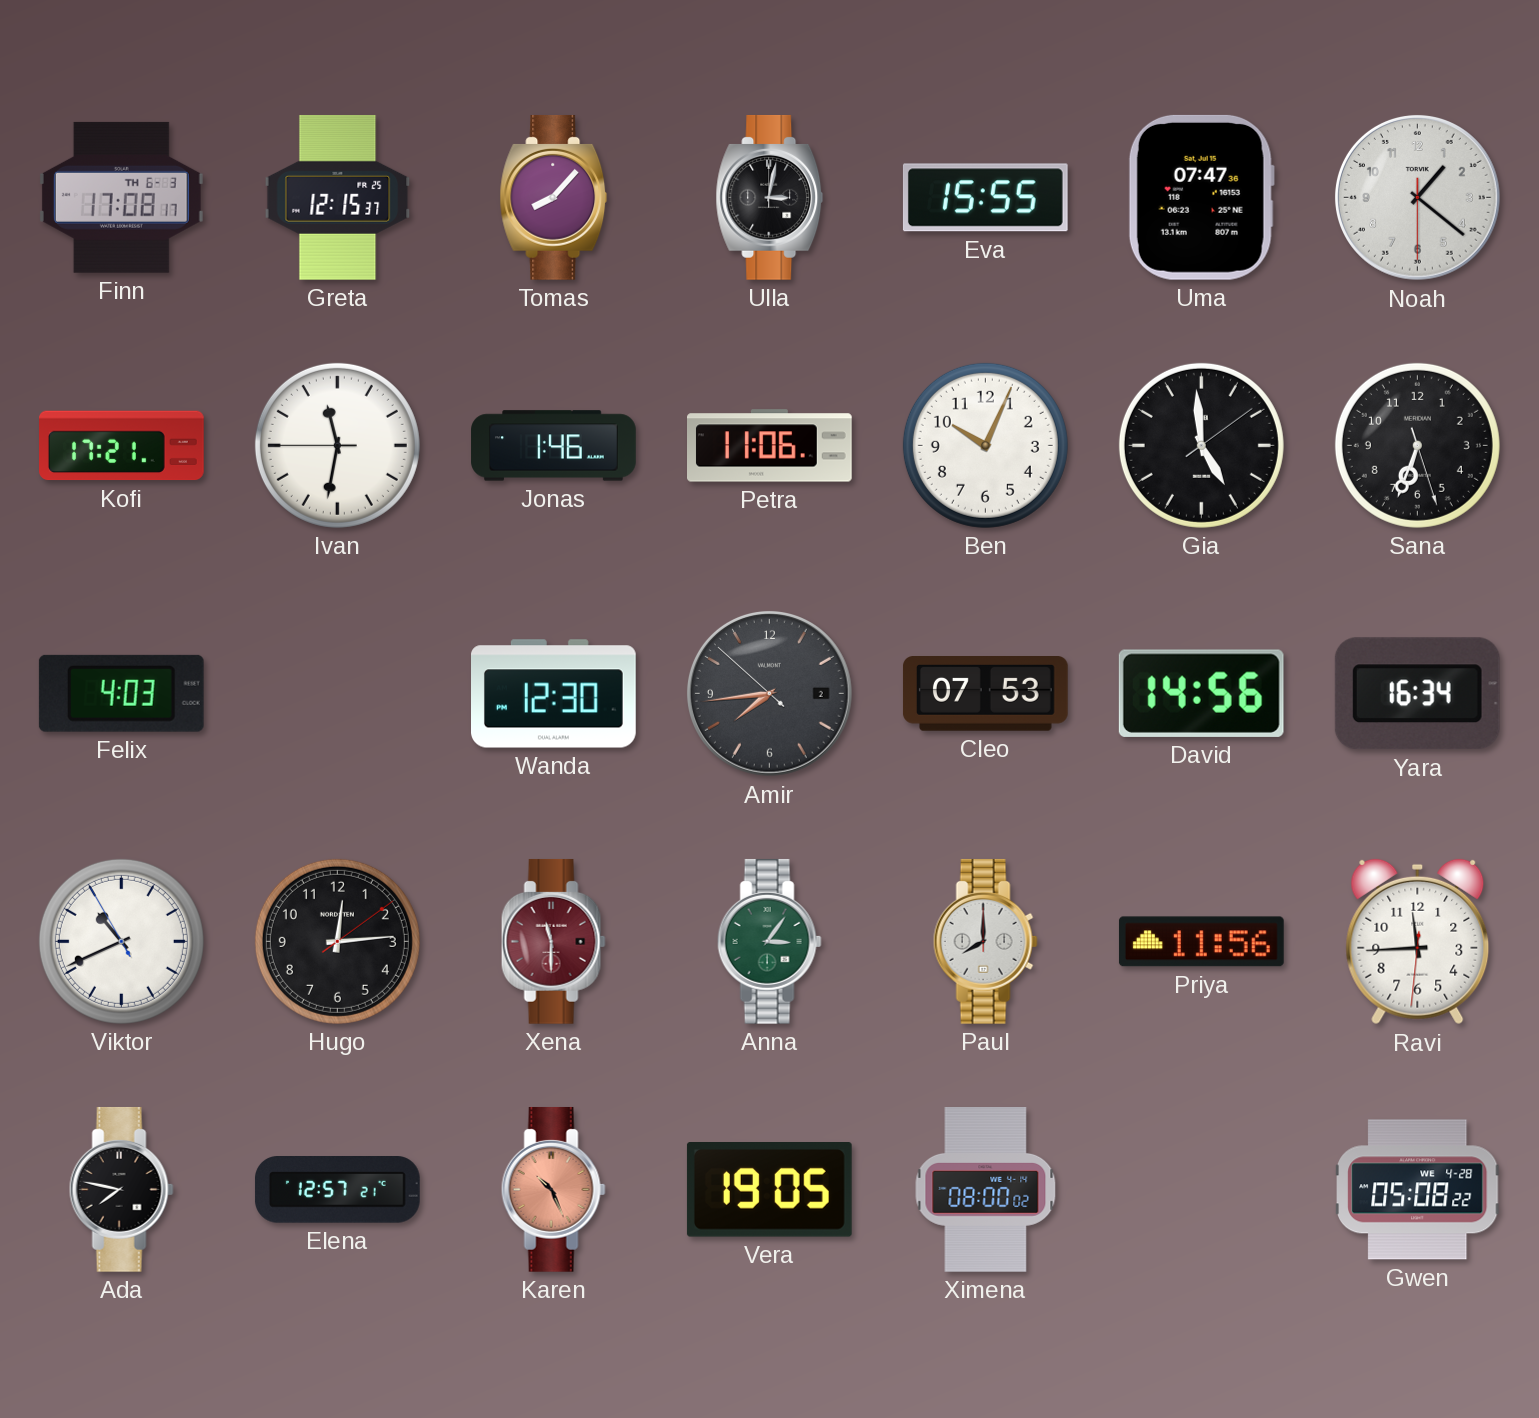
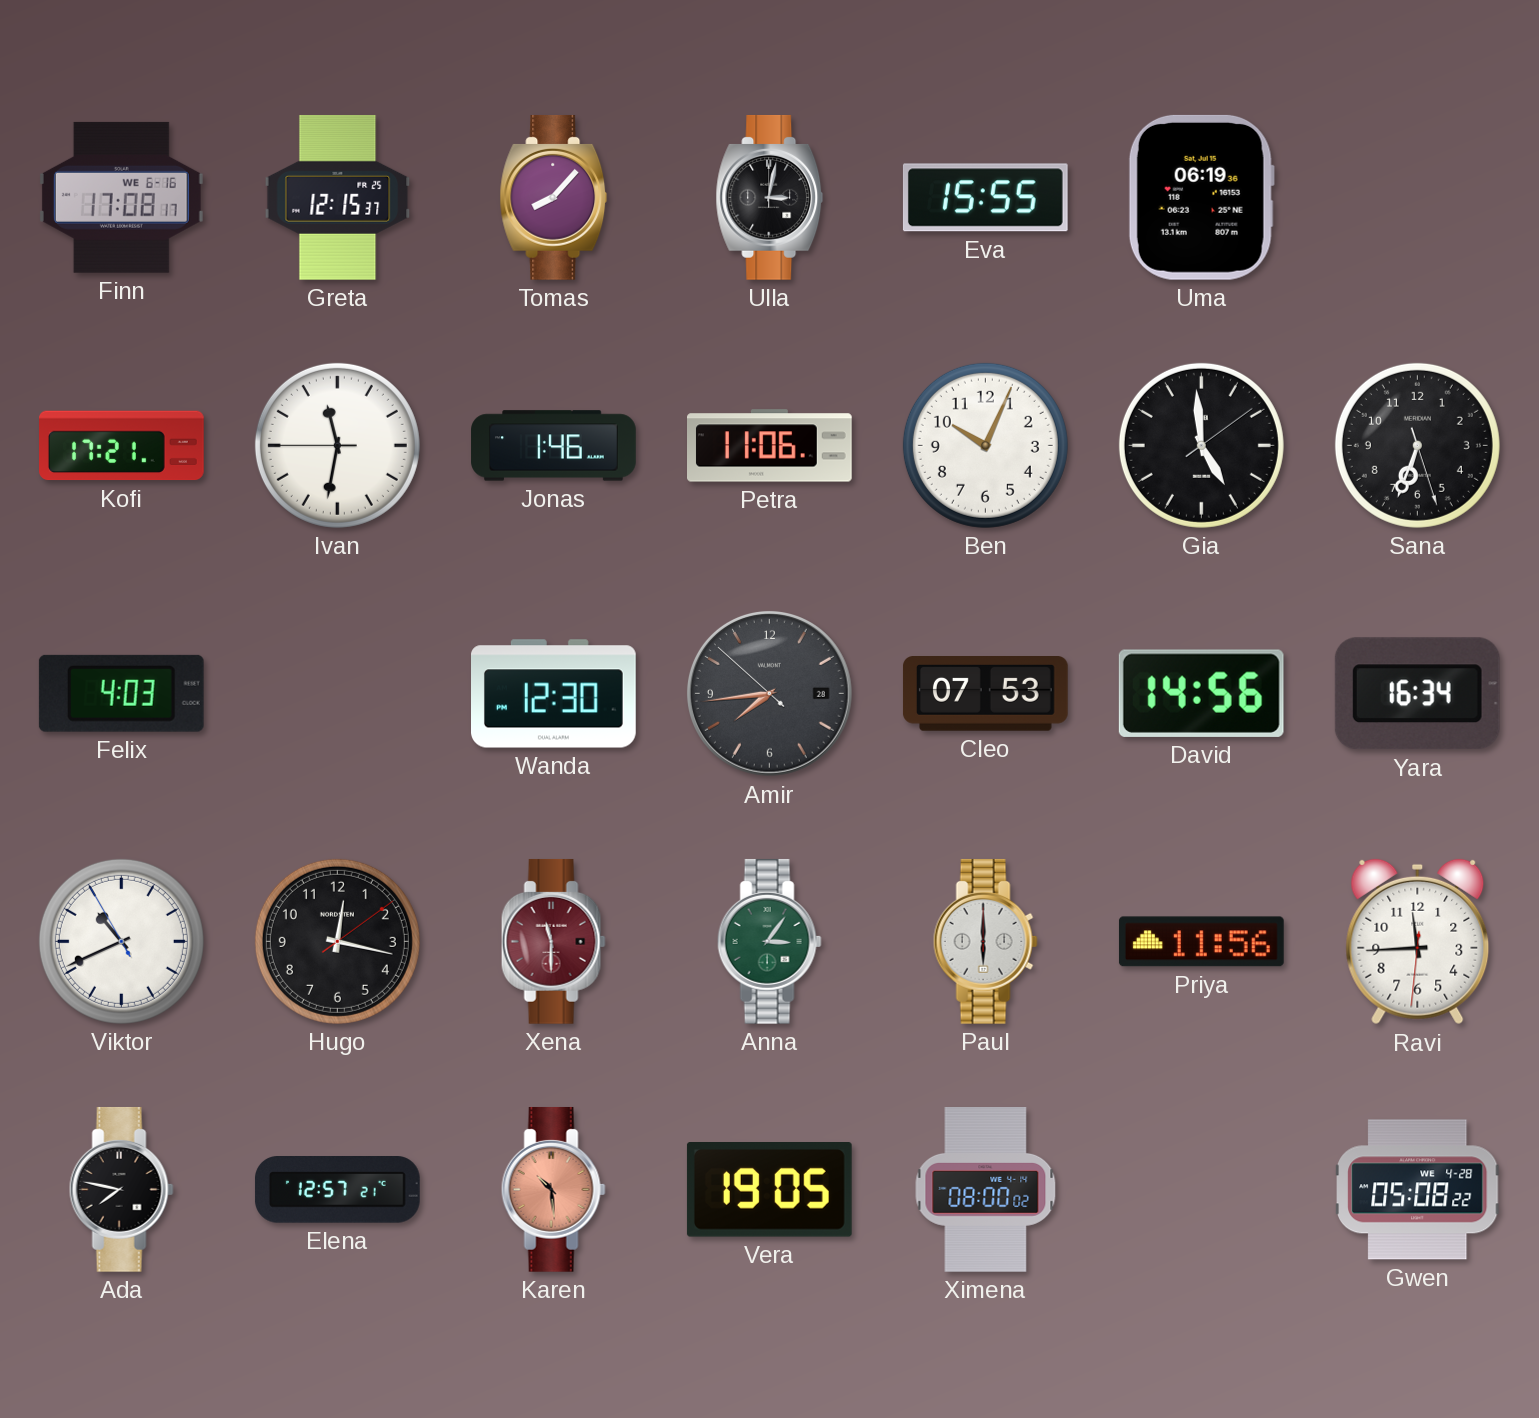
Finn date: TH 6-3 -> WE 6-16 (121, 197)
Uma: 07:47 -> 06:19 (1201, 197)
Noah: 1:21 -> none (1417, 197)
Amir date: 2 -> 28 (769, 693)
Hugo: 12:14 -> 12:17 (337, 941)
Paul: 8:00 -> 6:00 (985, 941)
Karen: 10:26 -> 10:29 (553, 1189)
